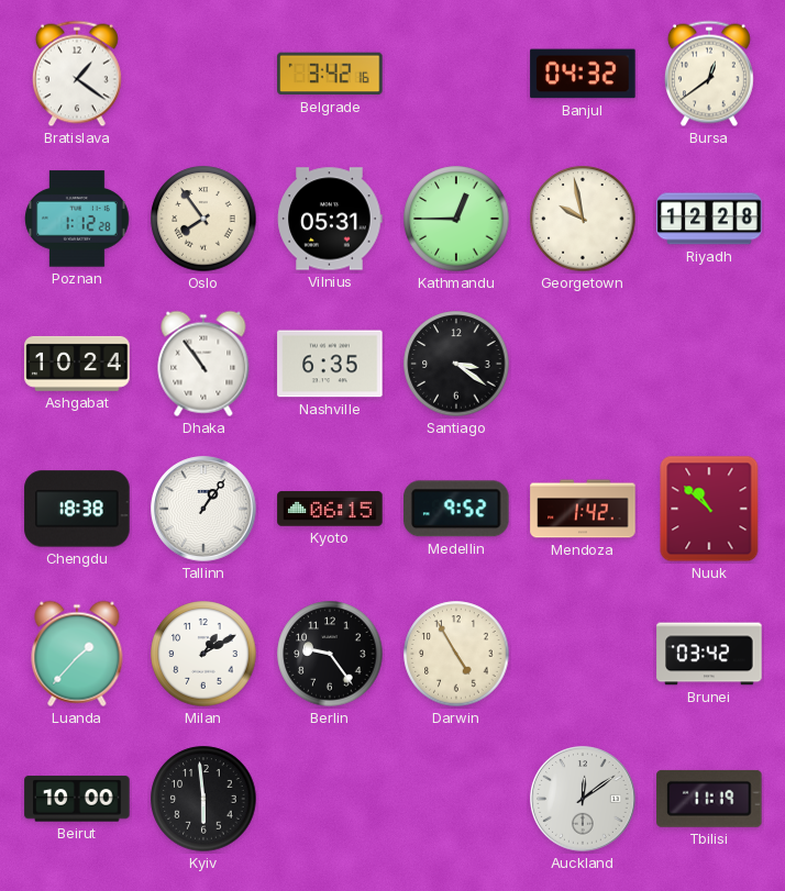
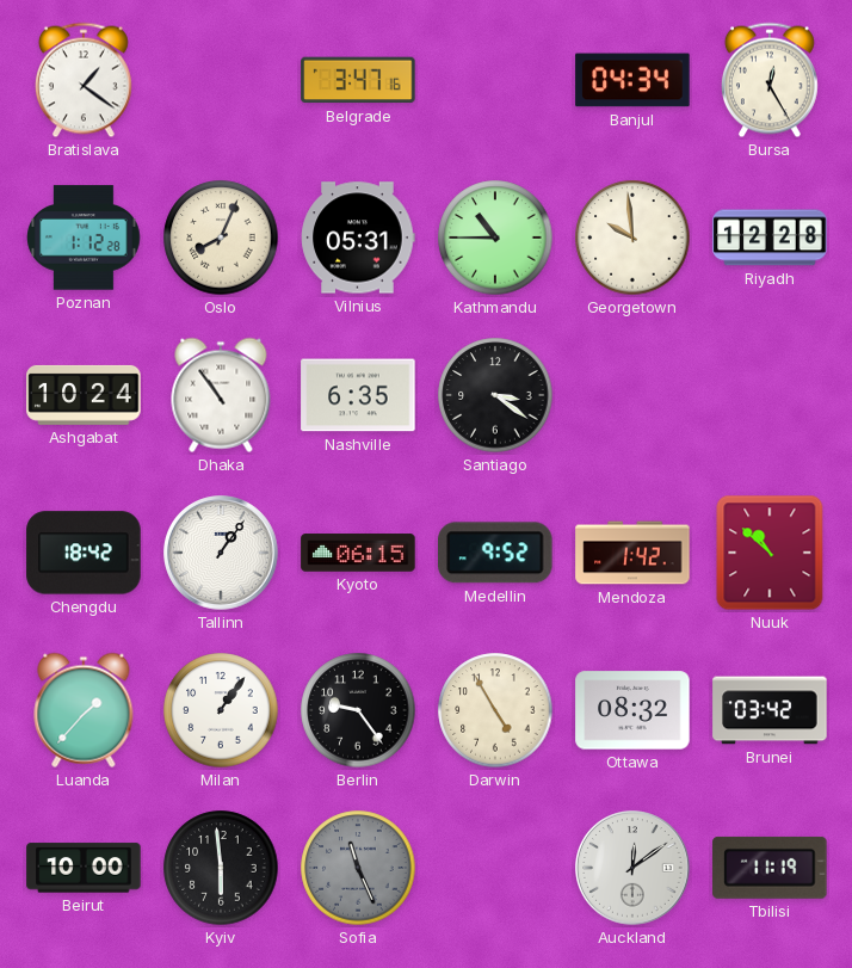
Belgrade: 3:42 -> 3:47 (358, 80)
Banjul: 04:32 -> 04:34 (632, 80)
Bursa: 12:39 -> 12:25 (770, 80)
Oslo: 7:54 -> 8:04 (221, 238)
Kathmandu: 12:45 -> 10:45 (495, 238)
Georgetown: 9:58 -> 9:59 (632, 238)
Chengdu: 18:38 -> 18:42 (84, 553)
Milan: 1:10 -> 1:06 (221, 710)
Ottawa: none -> 08:32 (632, 710)
Sofia: none -> 11:26 (358, 868)
